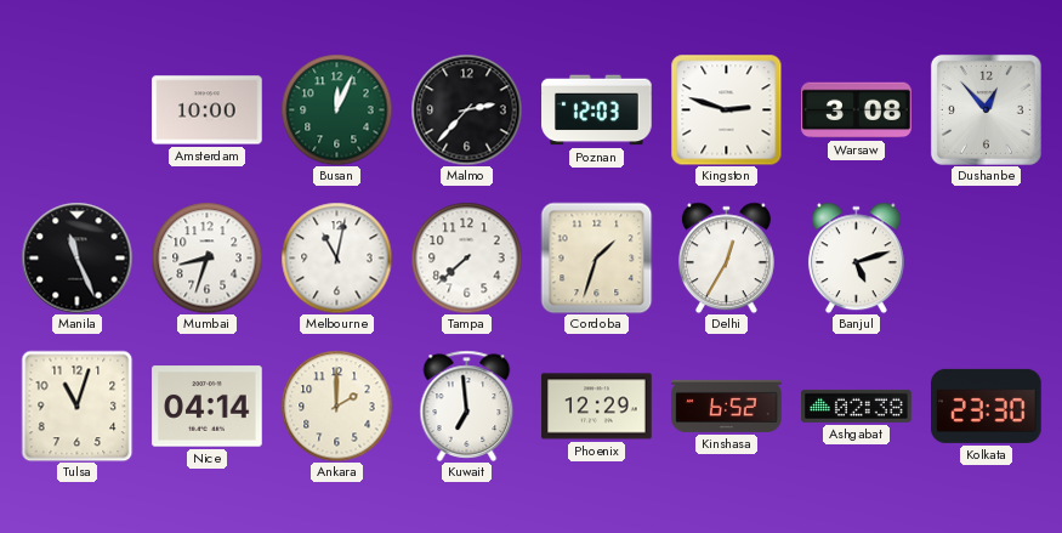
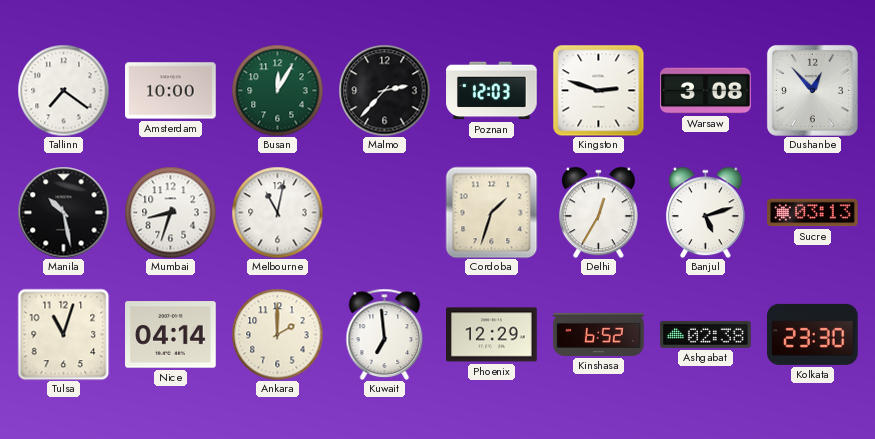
Tallinn: none -> 7:21 (63, 90)
Busan: 12:04 -> 12:05 (277, 90)
Manila: 11:26 -> 10:28 (63, 212)
Tampa: 7:38 -> none (466, 257)
Sucre: none -> 03:13 (813, 213)
